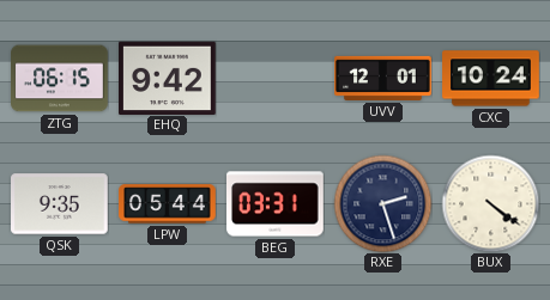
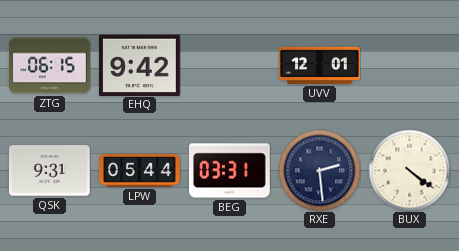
CXC: 10:24 -> none (491, 79)
QSK: 9:35 -> 9:31 (50, 171)
RXE: 2:27 -> 2:29 (319, 170)
